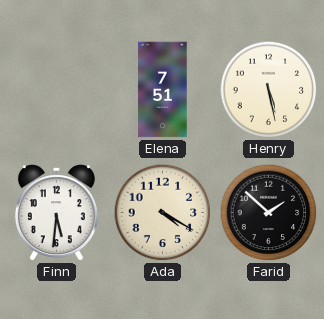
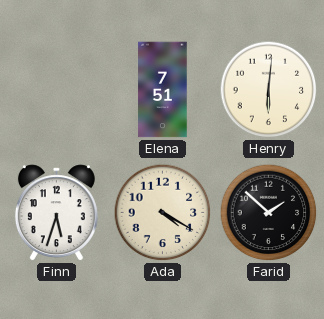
Henry: 5:28 -> 6:01 (269, 90)
Finn: 5:31 -> 5:33 (56, 213)
